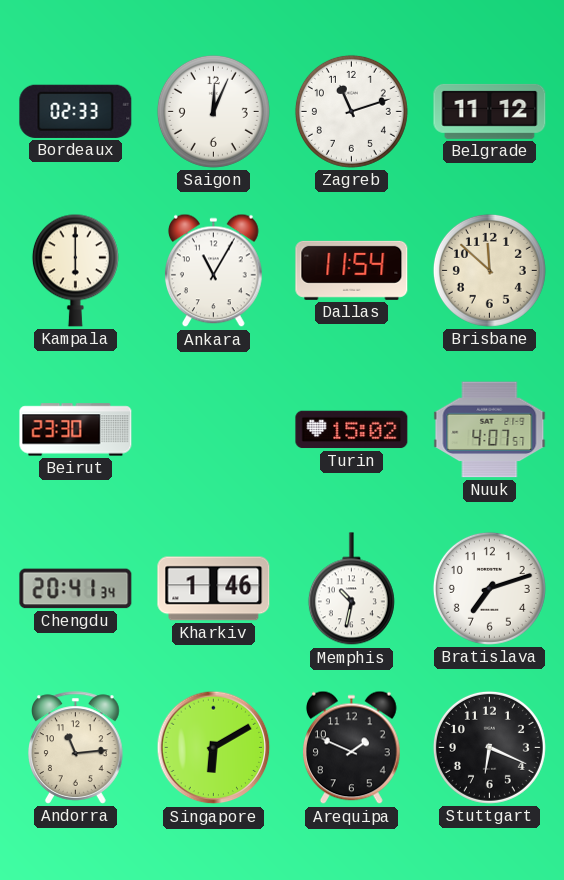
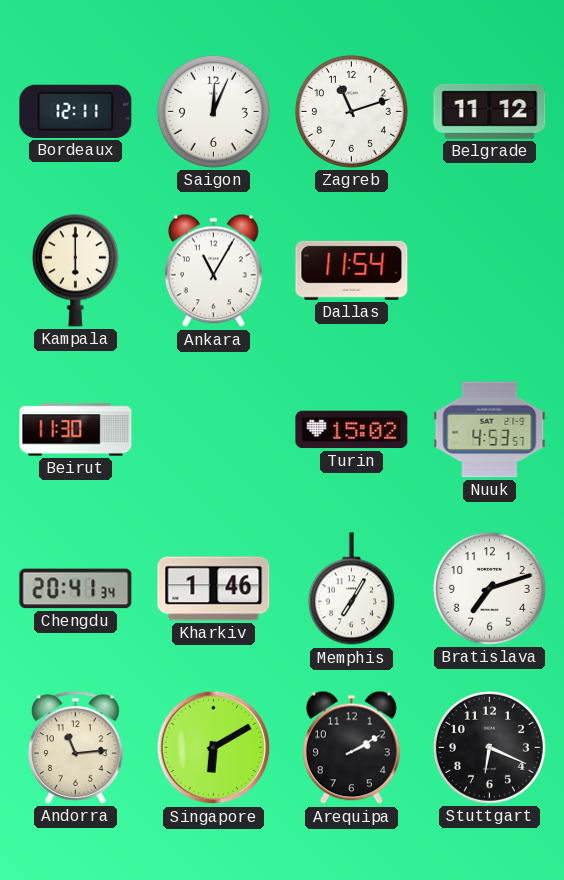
Bordeaux: 02:33 -> 12:11 (76, 111)
Brisbane: 11:52 -> none (489, 270)
Beirut: 23:30 -> 11:30 (76, 430)
Nuuk: 4:07 -> 4:53 (490, 430)
Memphis: 10:32 -> 7:05 (351, 589)
Arequipa: 1:49 -> 2:10 (352, 748)
